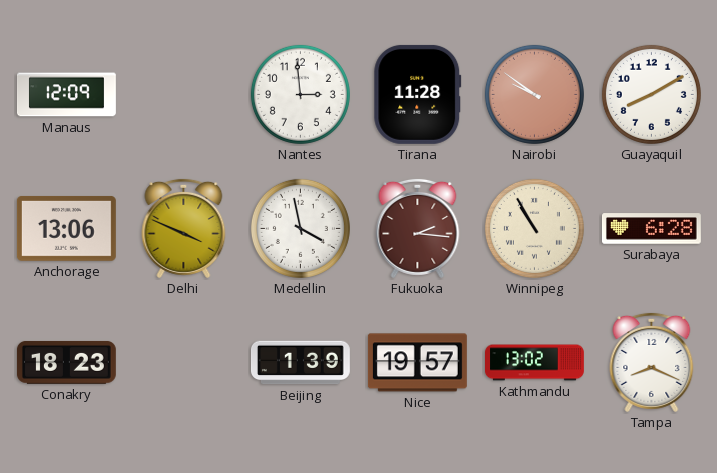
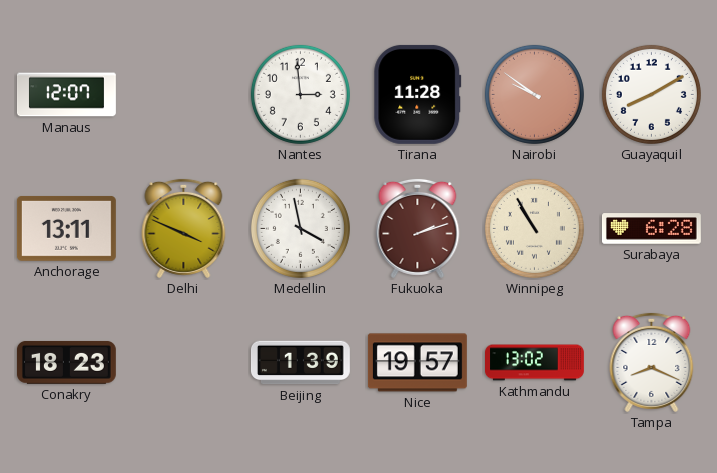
Manaus: 12:09 -> 12:07 (67, 95)
Anchorage: 13:06 -> 13:11 (66, 229)
Fukuoka: 2:16 -> 2:12 (418, 228)
